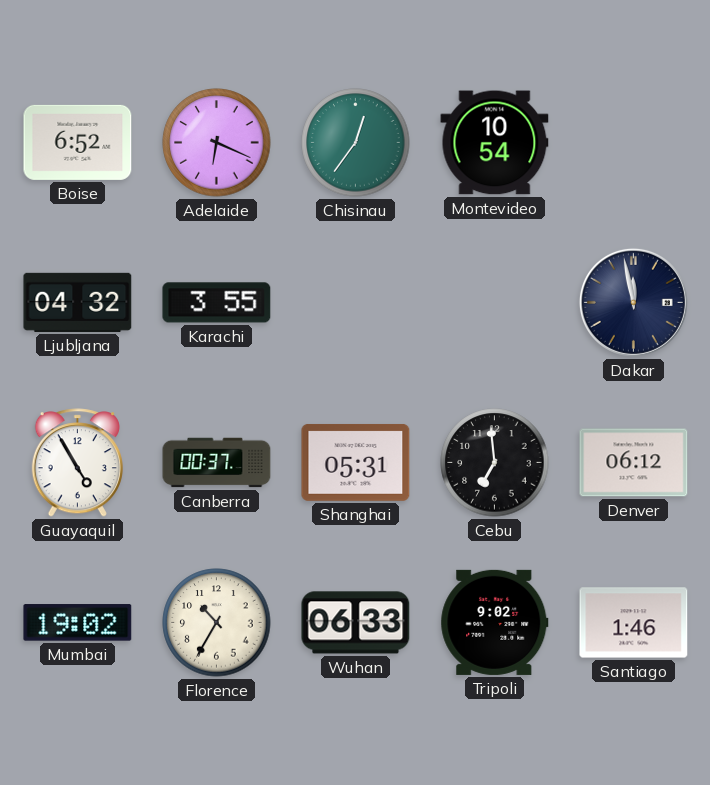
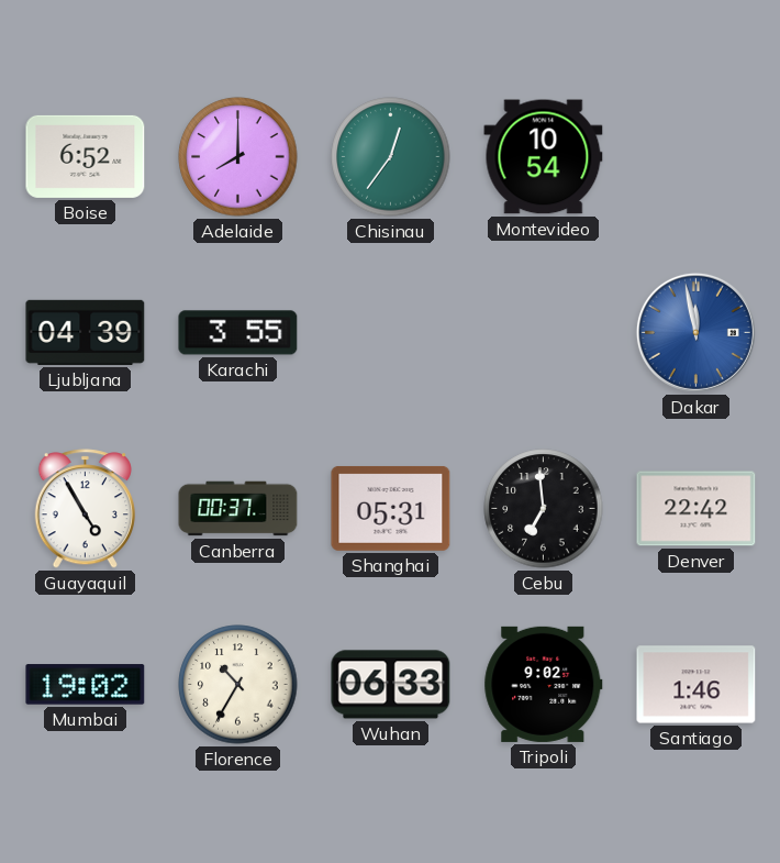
Adelaide: 6:19 -> 8:00 (238, 157)
Ljubljana: 04:32 -> 04:39 (86, 332)
Dakar dial: navy -> blue (695, 332)
Denver: 06:12 -> 22:42 (697, 509)
